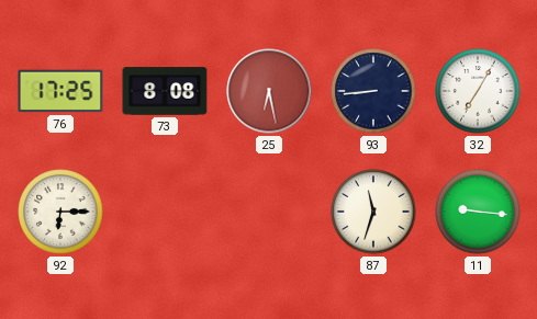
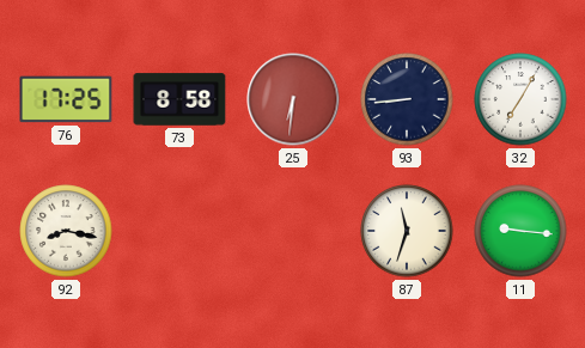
73: 8:08 -> 8:58 (179, 99)
25: 6:28 -> 6:31 (293, 99)
92: 6:15 -> 8:17 (66, 231)
